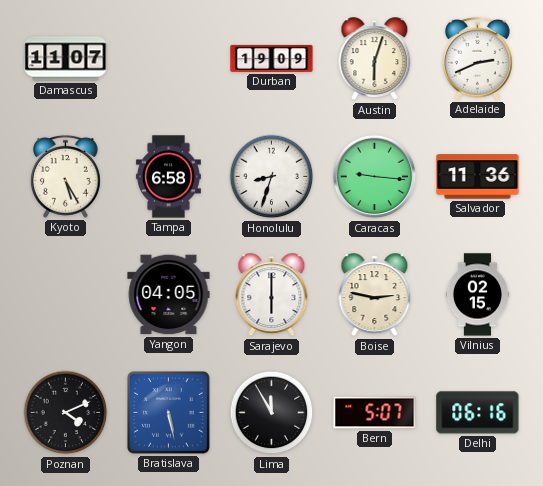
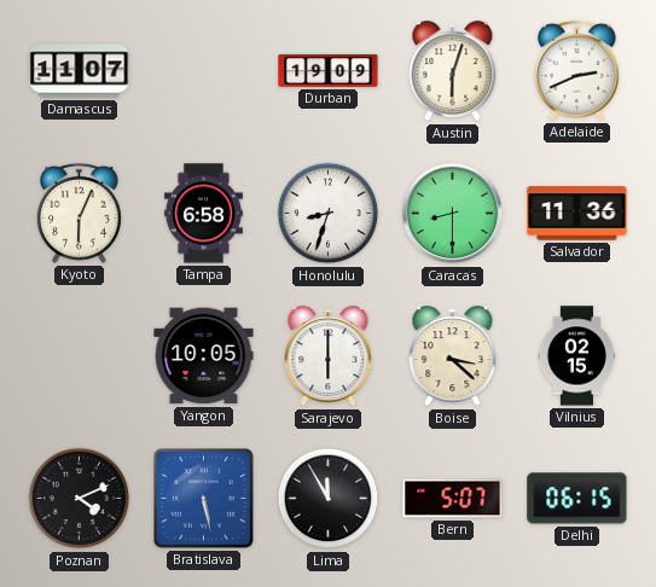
Kyoto: 5:25 -> 6:04 (79, 213)
Caracas: 9:16 -> 8:30 (453, 214)
Yangon: 04:05 -> 10:05 (204, 356)
Boise: 2:47 -> 3:22 (453, 356)
Delhi: 06:16 -> 06:15 (577, 499)
